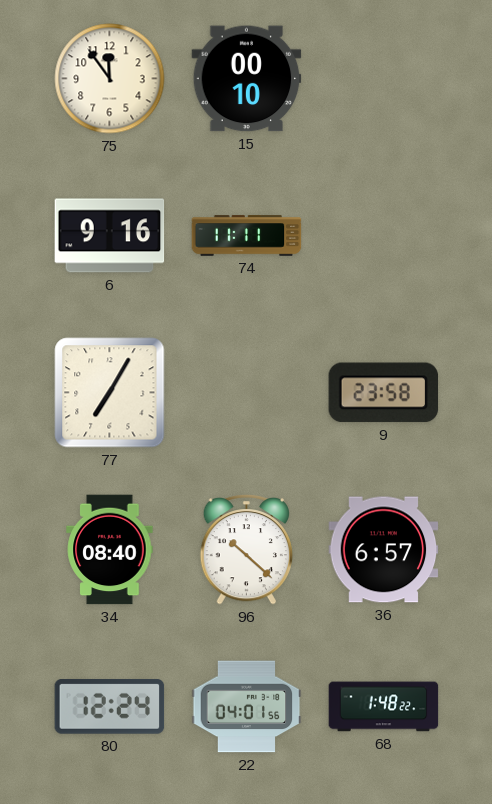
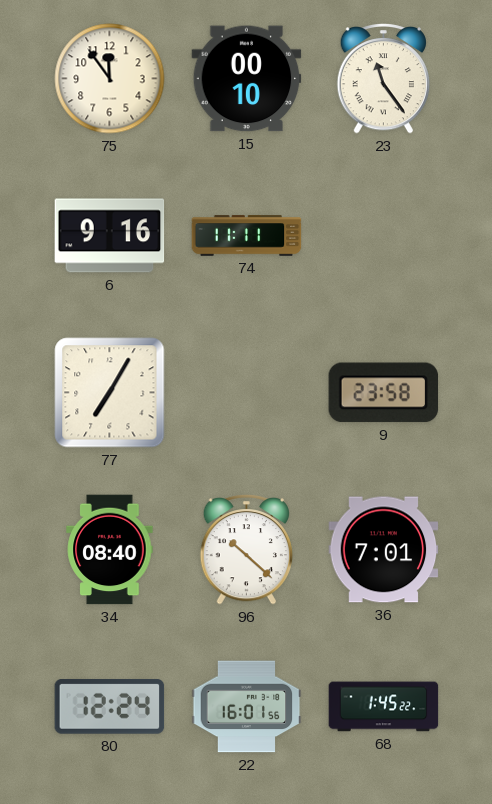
23: none -> 11:24 (383, 79)
36: 6:57 -> 7:01 (384, 550)
22: 04:01 -> 16:01 (247, 707)
68: 1:48 -> 1:45 (384, 707)
